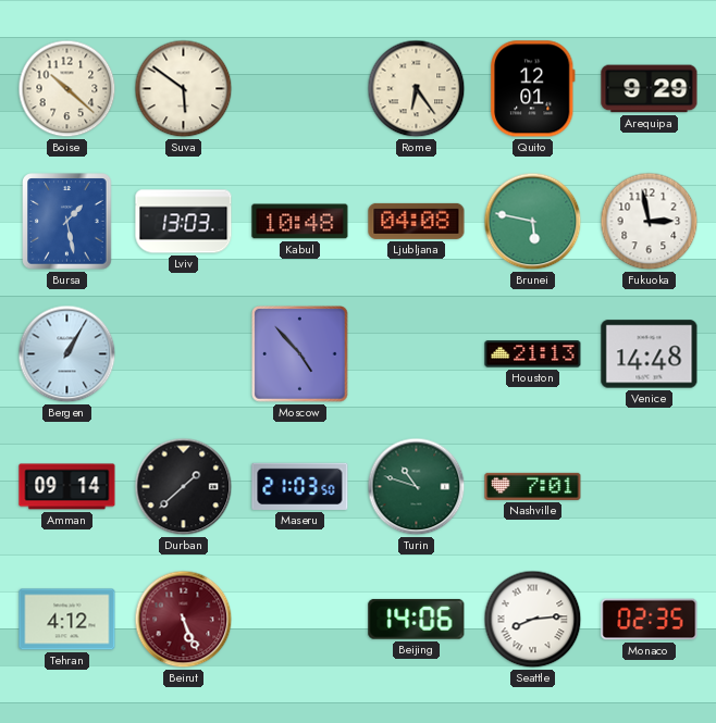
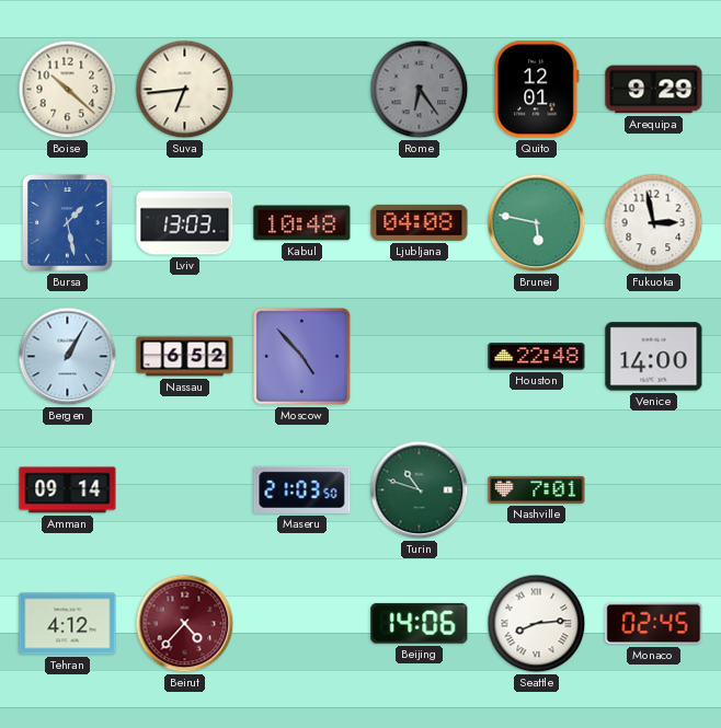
Suva: 5:51 -> 6:44 (185, 90)
Rome dial: cream -> grey (420, 90)
Nassau: none -> 6:52 (185, 357)
Houston: 21:13 -> 22:48 (537, 357)
Venice: 14:48 -> 14:00 (654, 357)
Durban: 1:38 -> none (184, 487)
Beirut: 5:26 -> 4:37 (185, 624)
Monaco: 02:35 -> 02:45 (654, 624)
